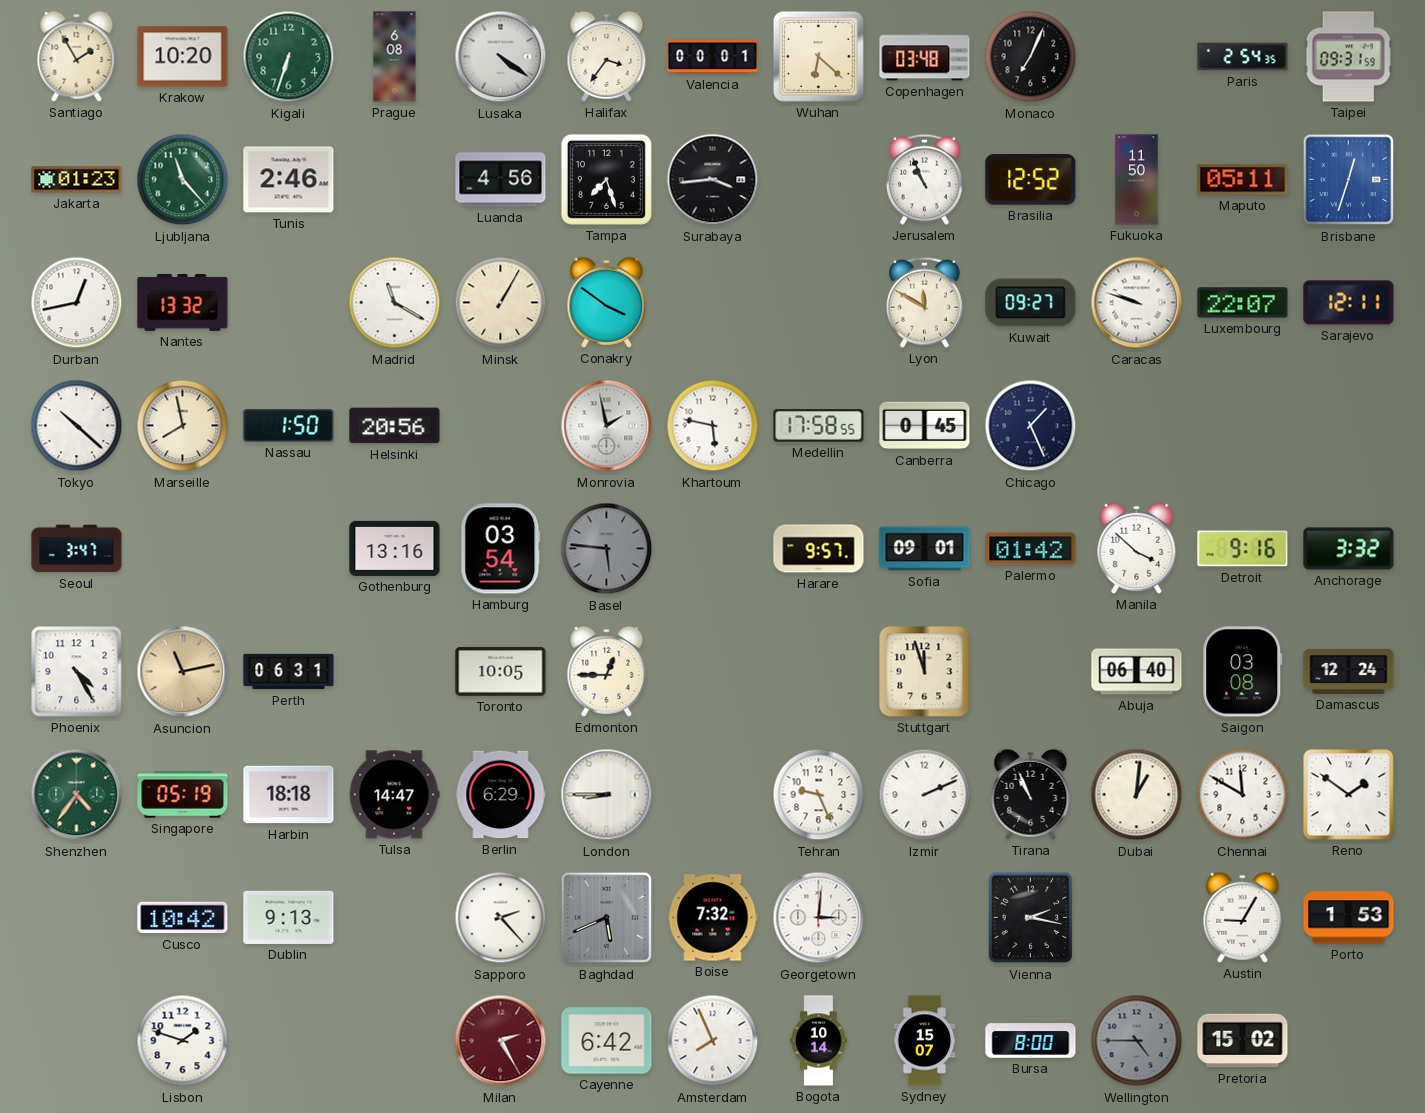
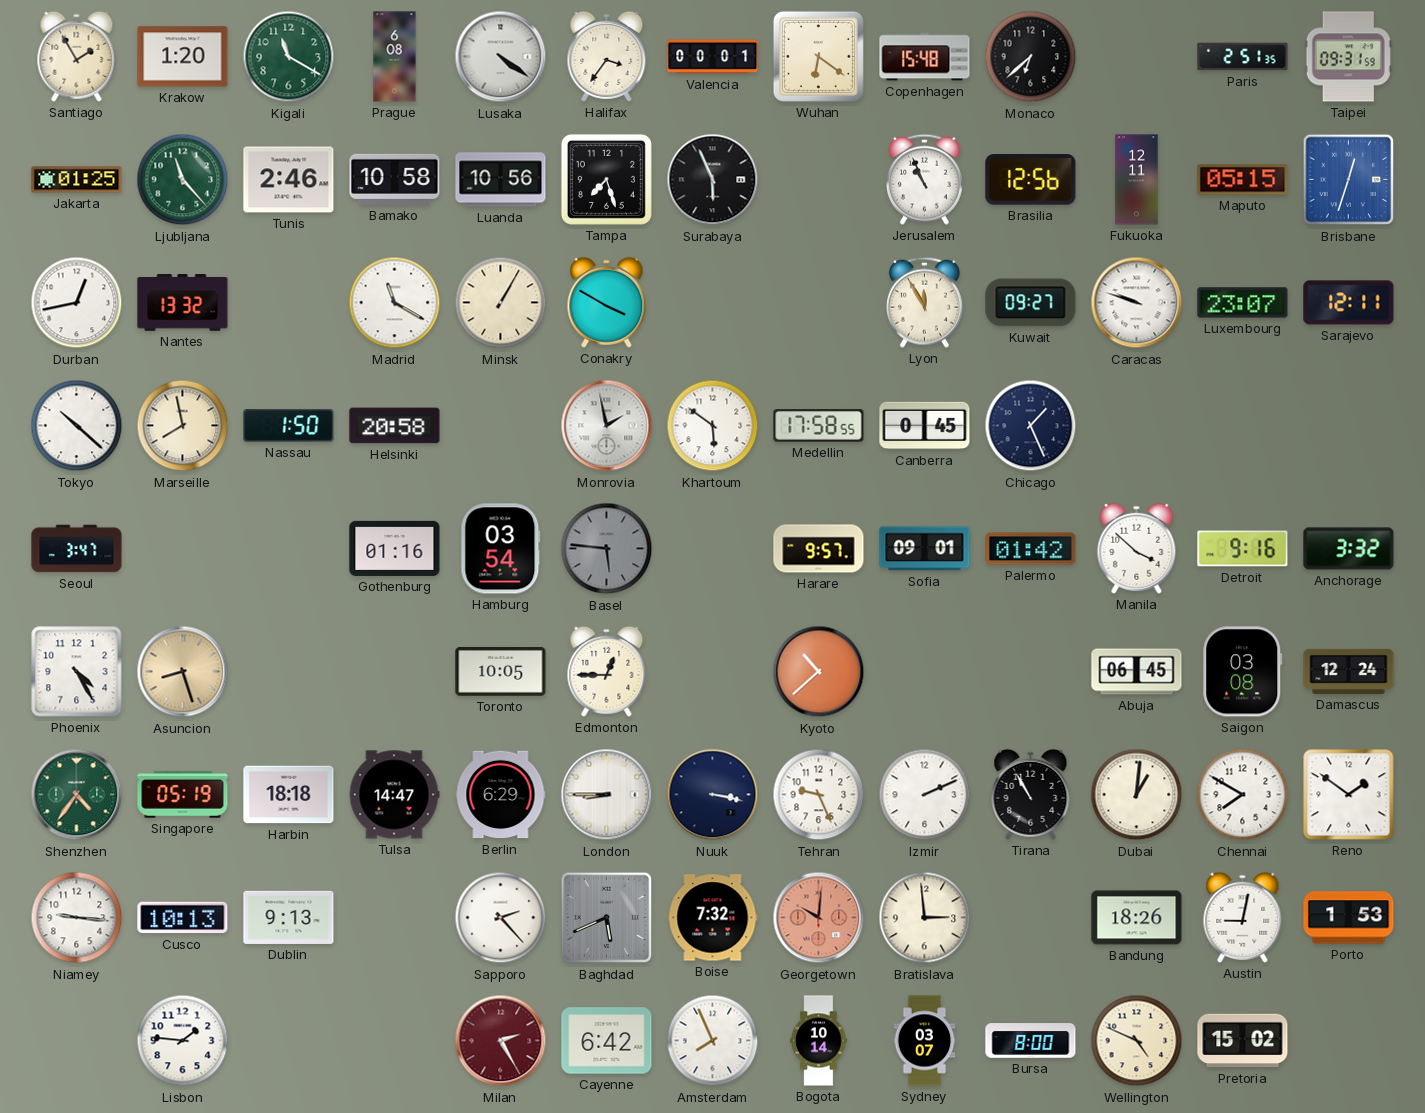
Krakow: 10:20 -> 1:20 (183, 57)
Kigali: 6:33 -> 11:20 (289, 57)
Wuhan: 6:22 -> 6:21 (818, 56)
Copenhagen: 03:48 -> 15:48 (925, 57)
Monaco: 7:04 -> 6:38 (1031, 57)
Paris: 2:54 -> 2:51 (1243, 57)
Jakarta: 01:23 -> 01:25 (77, 180)
Bamako: none -> 10:58 (395, 179)
Luanda: 4:56 -> 10:56 (501, 180)
Surabaya: 3:44 -> 5:56 (713, 180)
Brasilia: 12:52 -> 12:56 (1031, 180)
Fukuoka: 11:50 -> 12:11 (1137, 180)
Maputo: 05:11 -> 05:15 (1243, 180)
Conakry: 3:51 -> 3:50 (607, 302)
Lyon: 11:50 -> 11:55 (924, 302)
Luxembourg: 22:07 -> 23:07 (1243, 303)
Helsinki: 20:56 -> 20:58 (395, 426)
Khartoum: 5:47 -> 5:51 (713, 426)
Gothenburg: 13:16 -> 01:16 (395, 548)
Asuncion: 11:13 -> 8:27 (183, 672)
Perth: 06:31 -> none (289, 672)
Kyoto: none -> 10:38 (819, 672)
Stuttgart: 11:57 -> none (925, 672)
Abuja: 06:40 -> 06:45 (1137, 672)
Nuuk: none -> 3:17 (713, 795)
Tirana: 10:56 -> 10:55 (1031, 794)
Chennai: 11:50 -> 7:50 (1243, 795)
Niamey: none -> 9:16 (77, 918)
Cusco: 10:42 -> 10:13 (183, 918)
Georgetown: 3:01 -> 10:01 (819, 918)
Georgetown dial: white -> salmon (819, 918)
Bratislava: none -> 2:59 (925, 918)
Vienna: 2:17 -> none (1031, 918)
Bandung: none -> 18:26 (1137, 918)
Austin: 9:05 -> 9:02 (1243, 917)
Lisbon: 1:48 -> 1:46 (183, 1041)
Sydney: 15:07 -> 03:07 (925, 1041)
Wellington: 4:45 -> 4:49 (1137, 1041)
Wellington dial: grey -> cream (1137, 1041)
